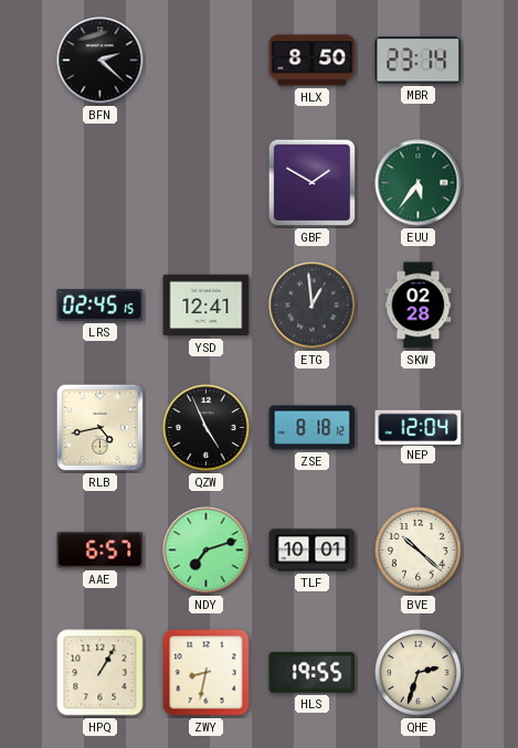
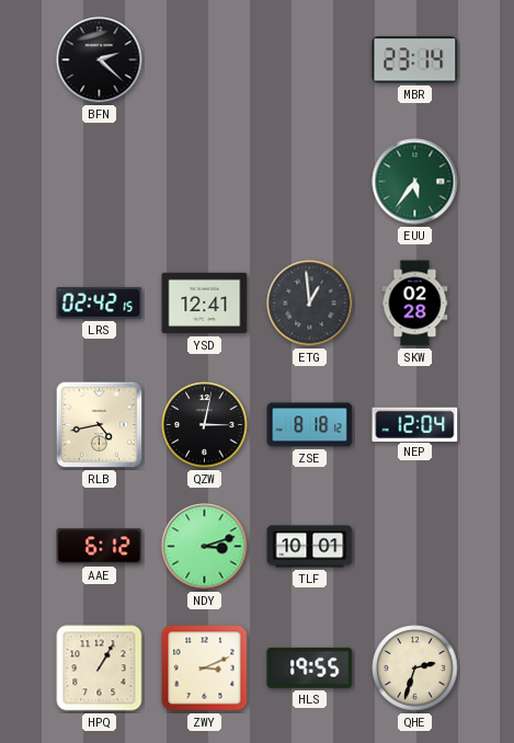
HLX: 8:50 -> none (313, 61)
GBF: 1:50 -> none (313, 183)
LRS: 02:45 -> 02:42 (100, 302)
QZW: 4:56 -> 3:02 (205, 425)
AAE: 6:57 -> 6:12 (100, 547)
NDY: 7:12 -> 3:12 (205, 547)
BVE: 10:22 -> none (419, 551)
ZWY: 8:32 -> 3:11 (205, 668)
